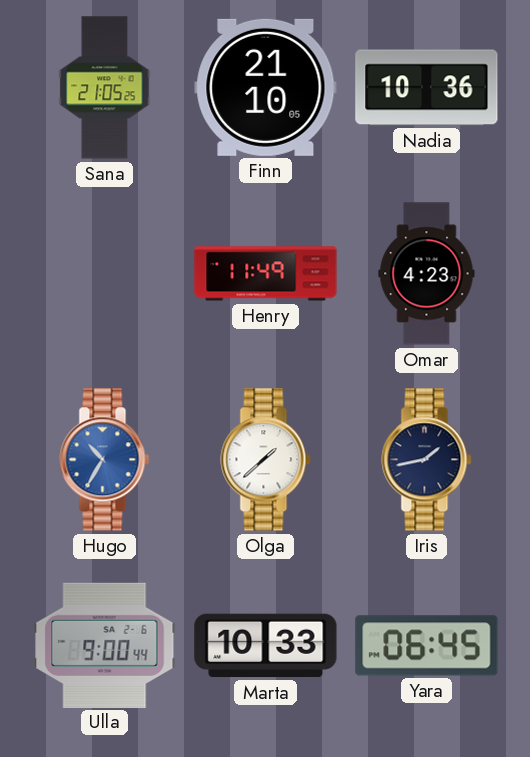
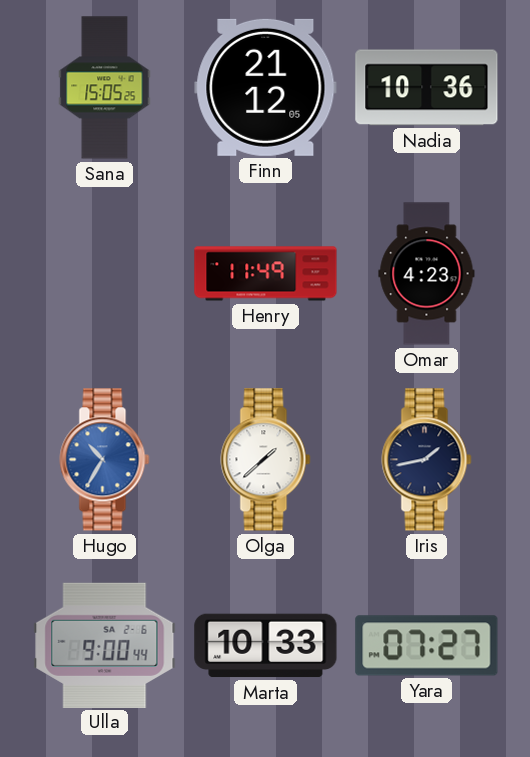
Sana: 21:05 -> 15:05 (105, 88)
Finn: 21:10 -> 21:12 (266, 87)
Yara: 06:45 -> 07:27 (427, 646)
